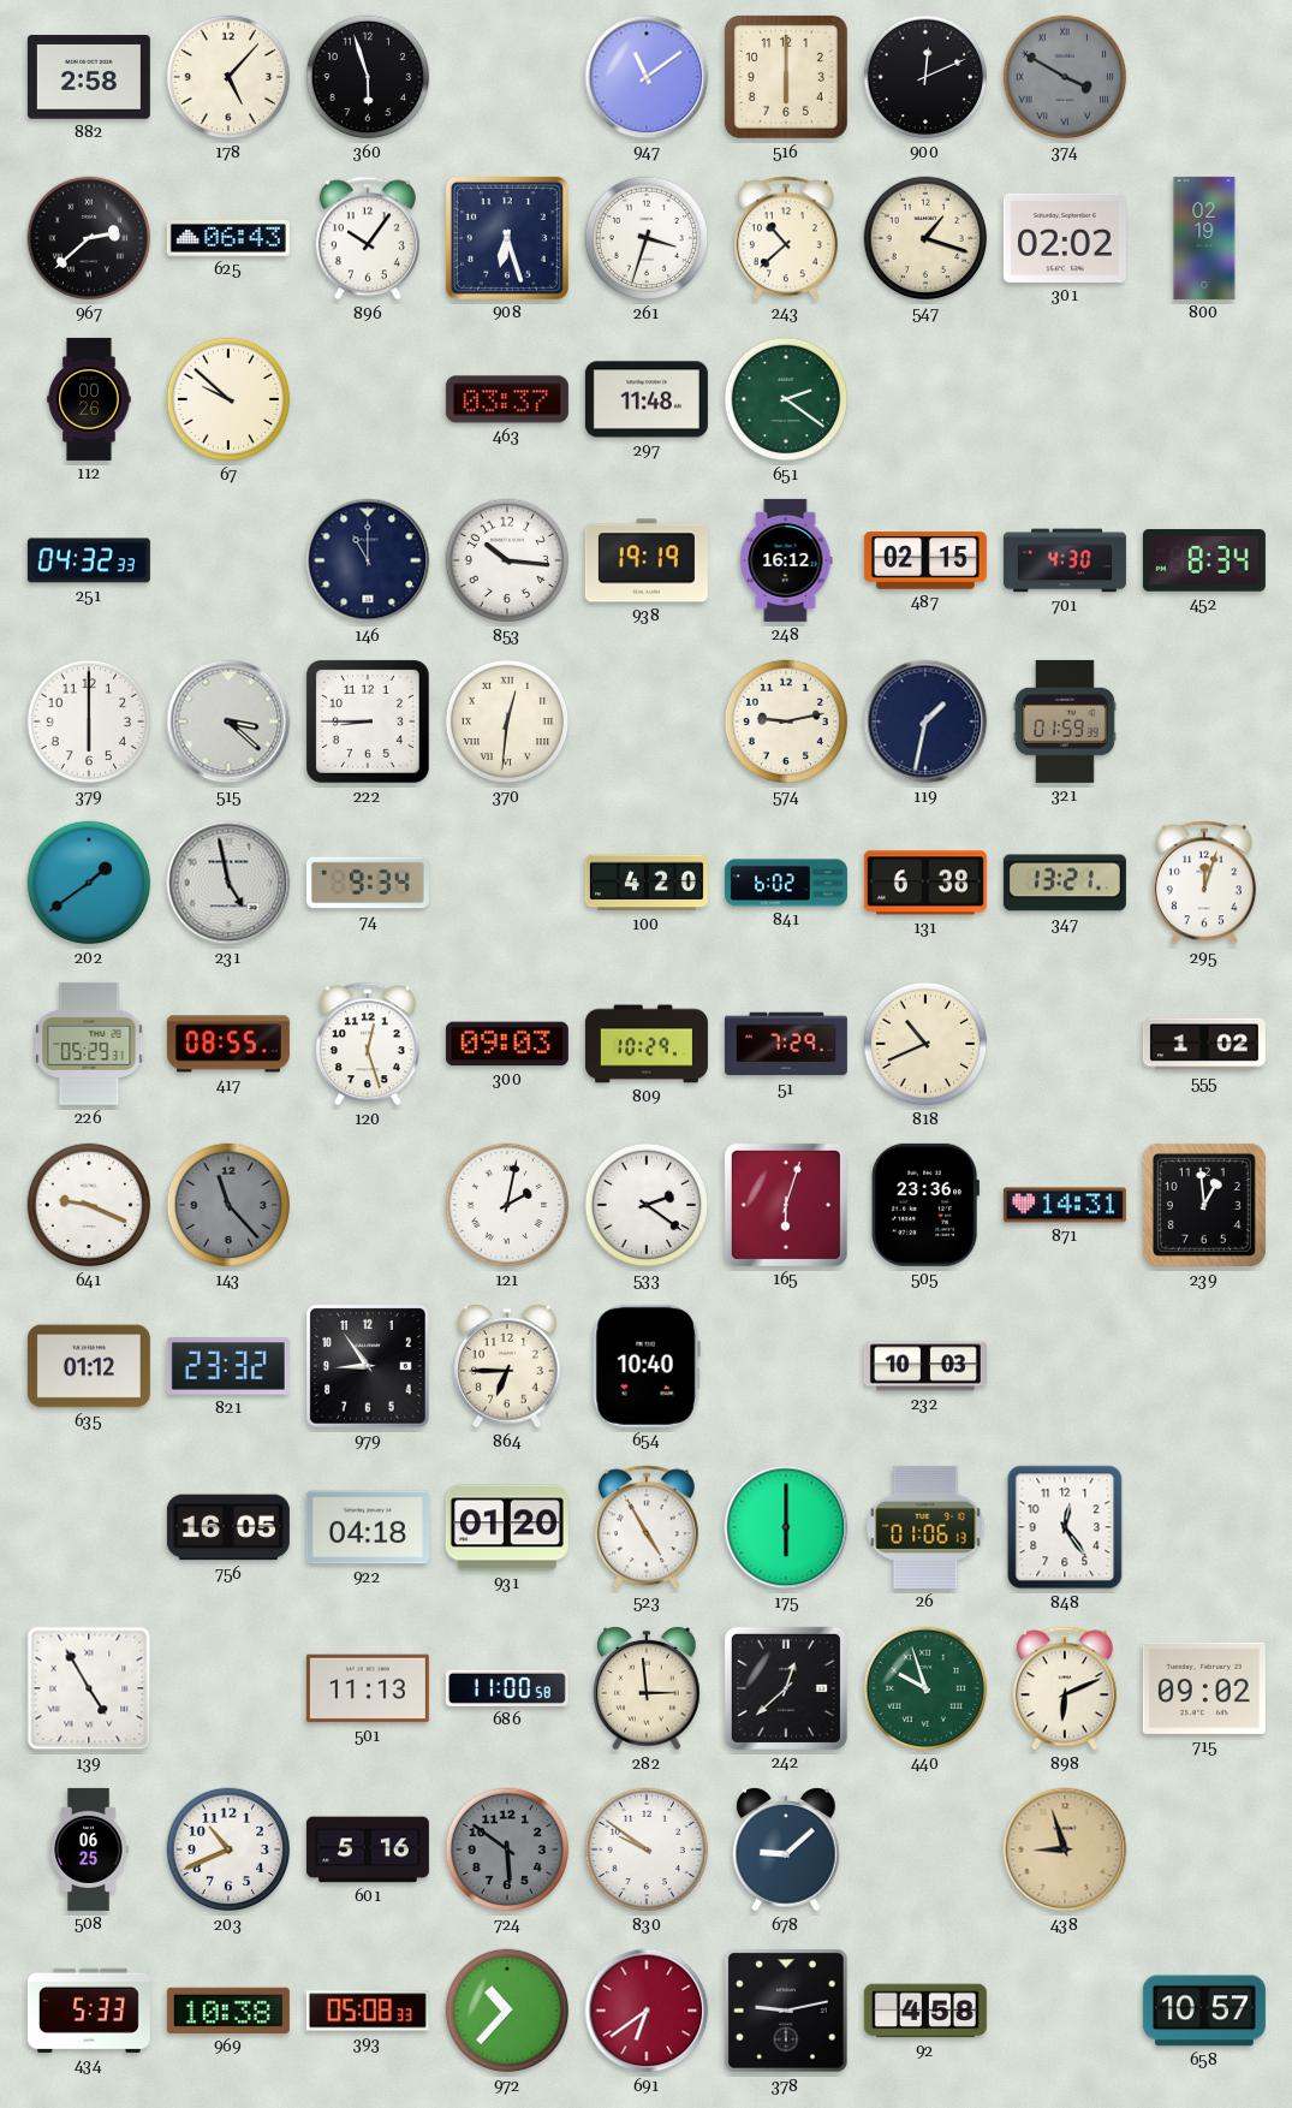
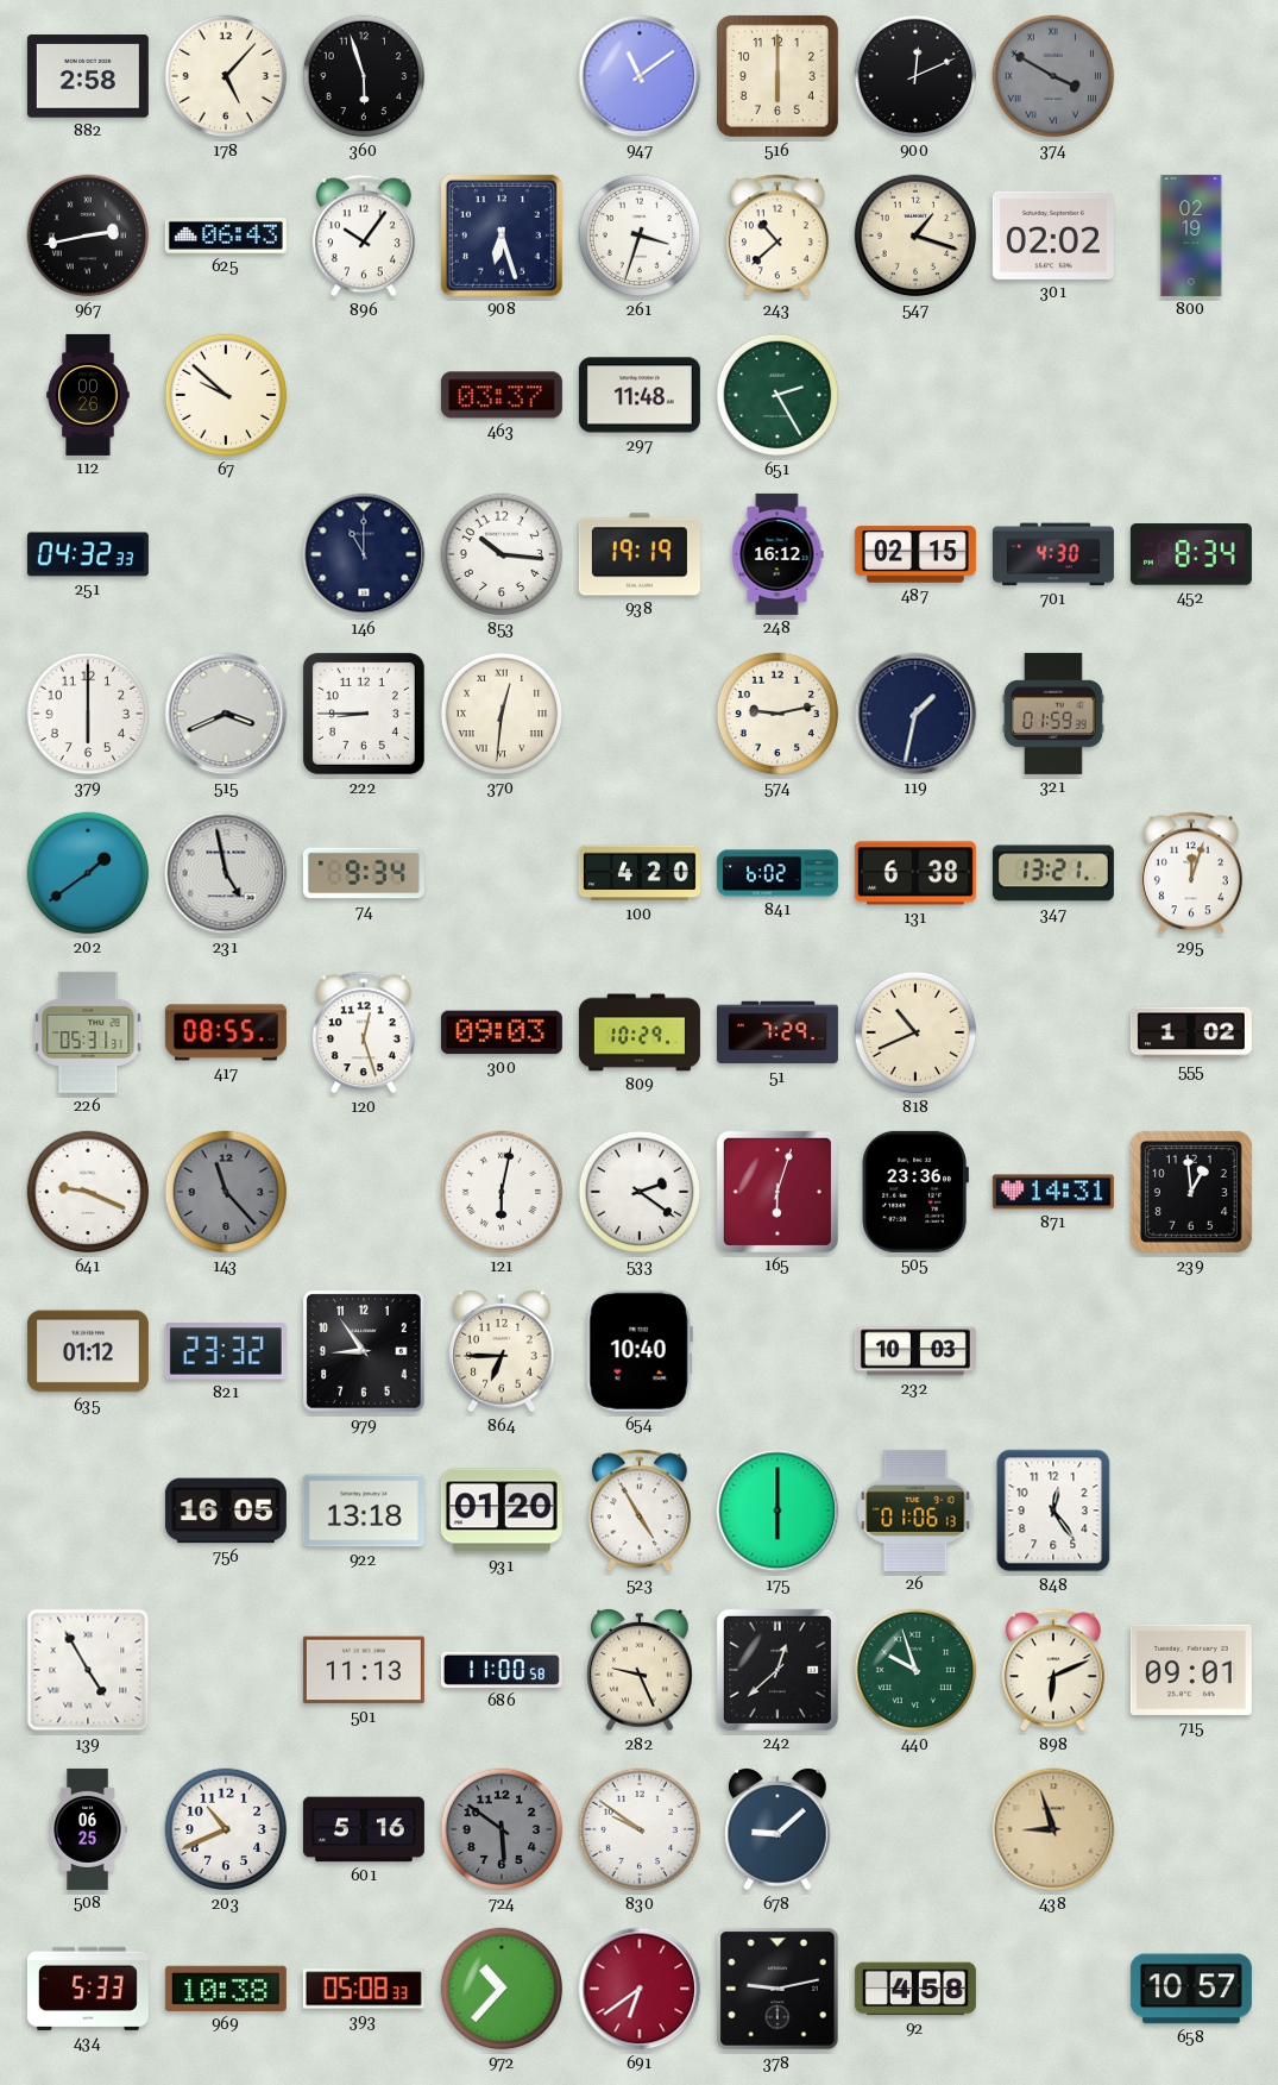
967: 2:38 -> 2:43 (88, 235)
651: 2:21 -> 2:25 (777, 395)
515: 3:22 -> 3:41 (226, 714)
226: 05:29 -> 05:31 (88, 1032)
121: 2:02 -> 6:02 (502, 1192)
922: 04:18 -> 13:18 (364, 1511)
282: 2:59 -> 9:26 (640, 1671)
715: 09:02 -> 09:01 (1191, 1670)
